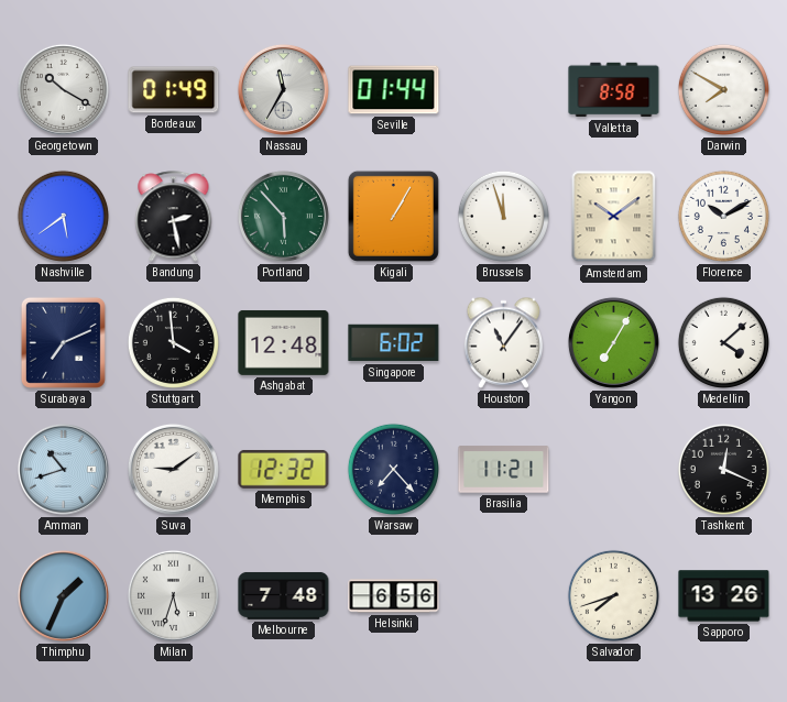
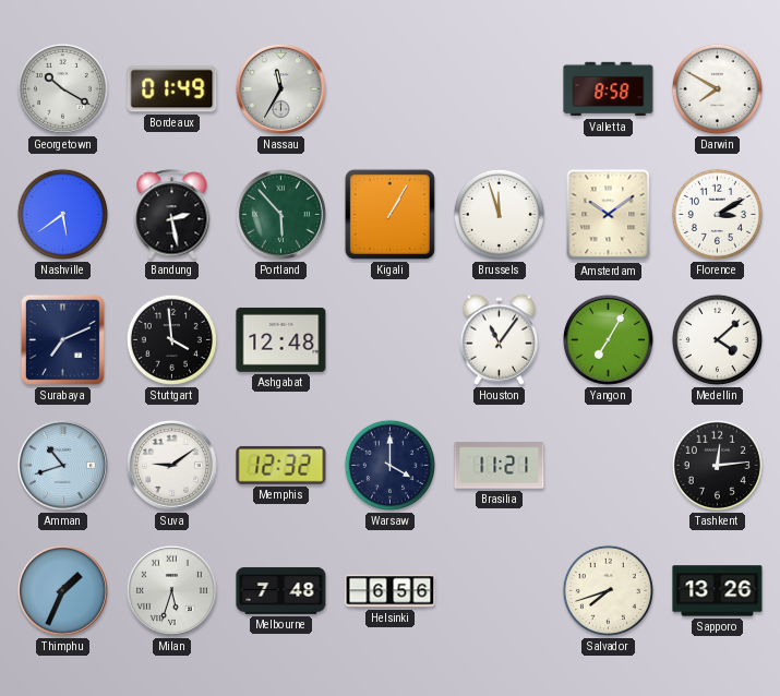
Seville: 01:44 -> none (394, 90)
Florence: 10:10 -> 3:10 (717, 214)
Singapore: 6:02 -> none (394, 343)
Warsaw: 7:23 -> 4:00 (389, 465)
Tashkent: 12:19 -> 12:14 (717, 465)
